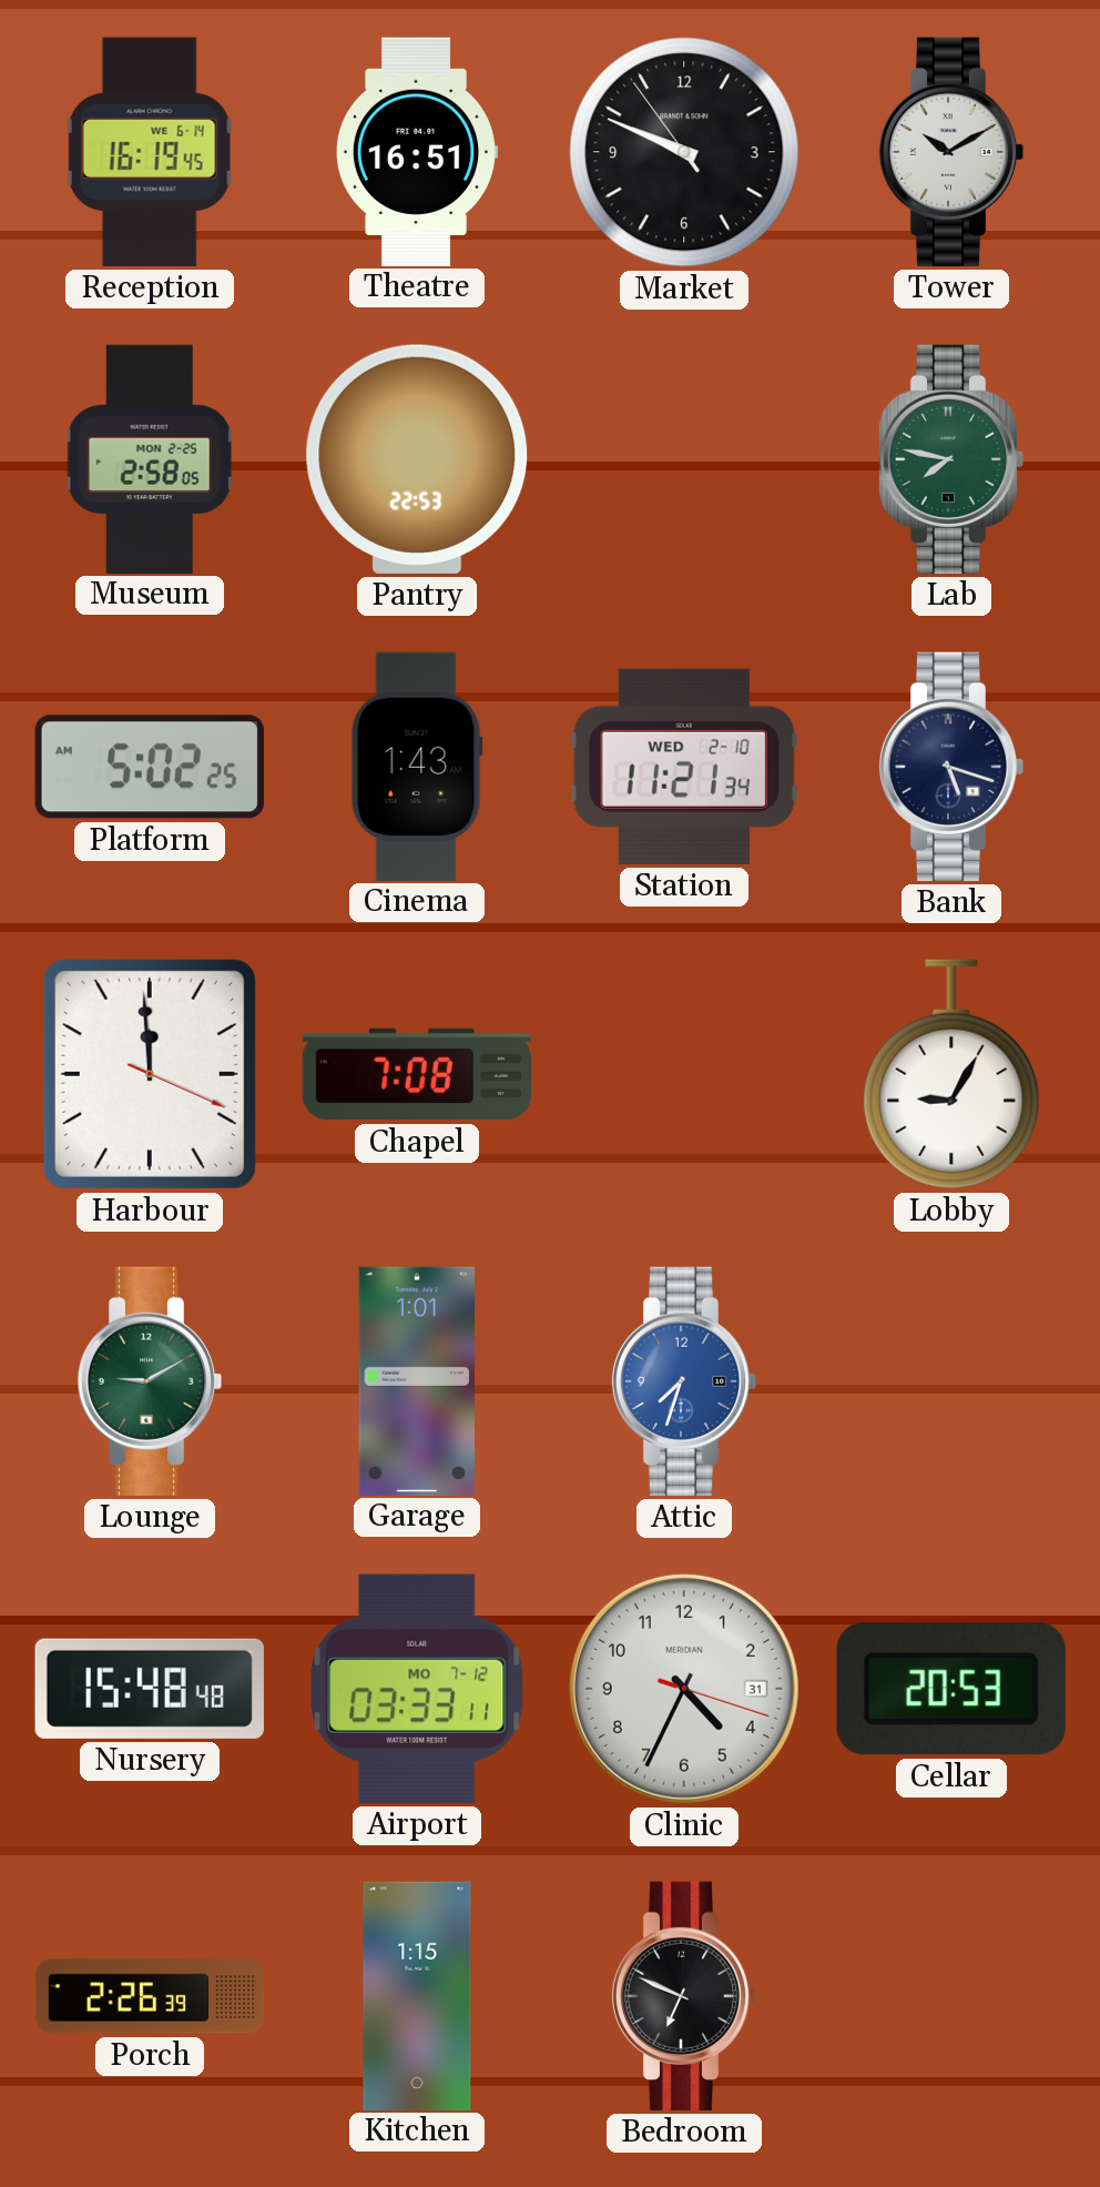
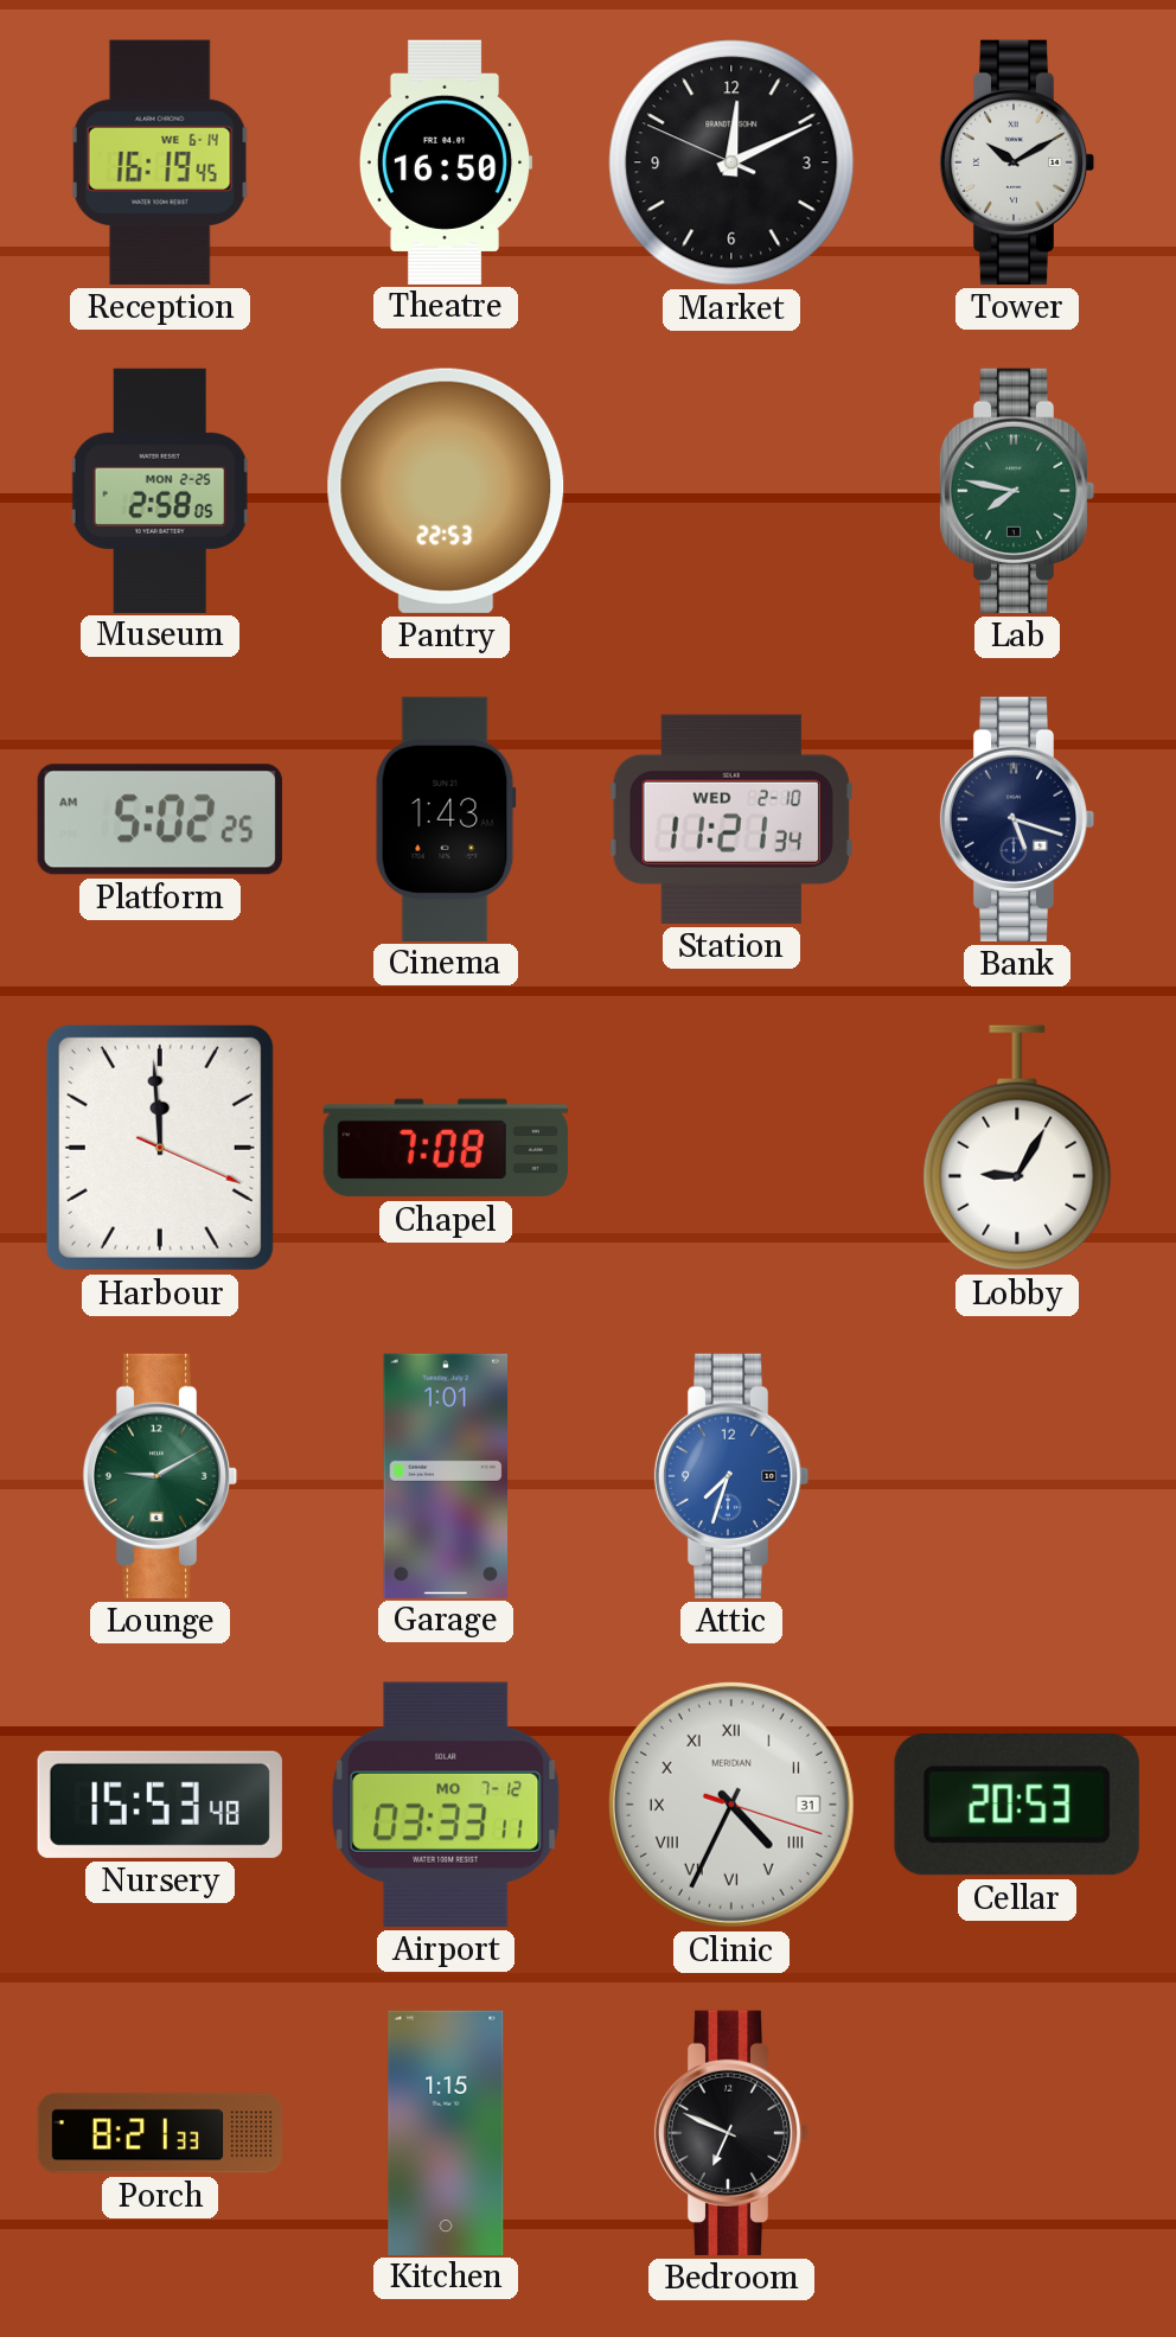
Theatre: 16:51 -> 16:50 (446, 161)
Market: 9:48 -> 12:10 (731, 162)
Nursery: 15:48 -> 15:53 (160, 1805)
Clinic numerals: Arabic -> Roman (731, 1805)
Porch: 2:26 -> 8:21 (160, 2133)
